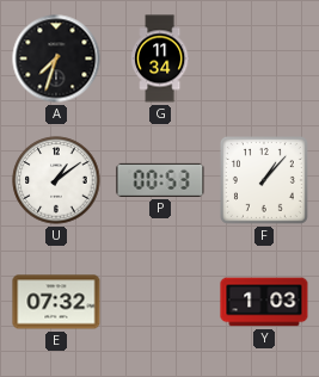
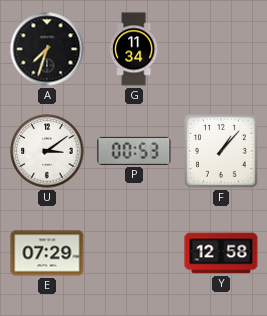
U: 1:09 -> 3:09 (47, 151)
E: 07:32 -> 07:29 (47, 253)
Y: 1:03 -> 12:58 (221, 253)
